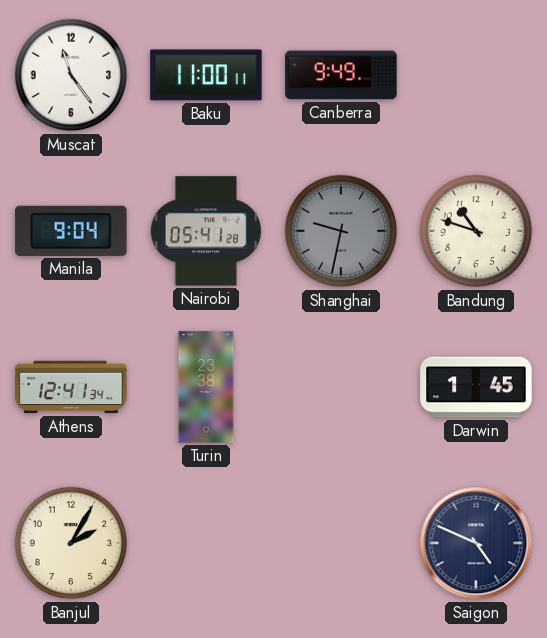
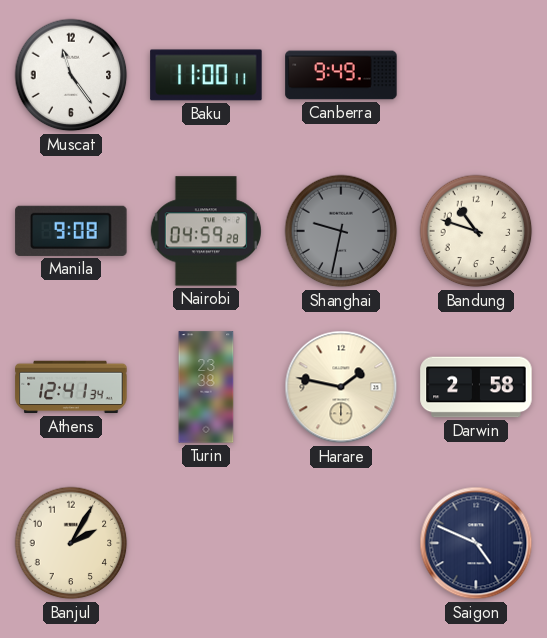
Manila: 9:04 -> 9:08 (71, 231)
Nairobi: 05:41 -> 04:59 (206, 231)
Harare: none -> 1:47 (341, 387)
Darwin: 1:45 -> 2:58 (476, 387)
